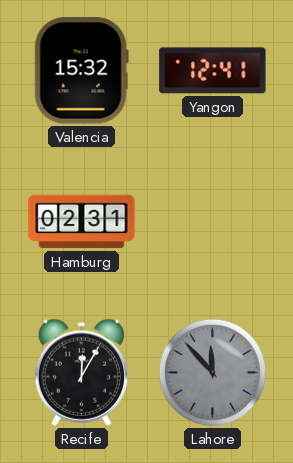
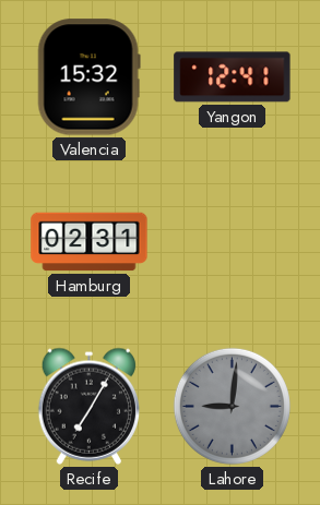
Recife: 12:05 -> 7:05 (88, 406)
Lahore: 11:53 -> 9:01 (232, 406)
